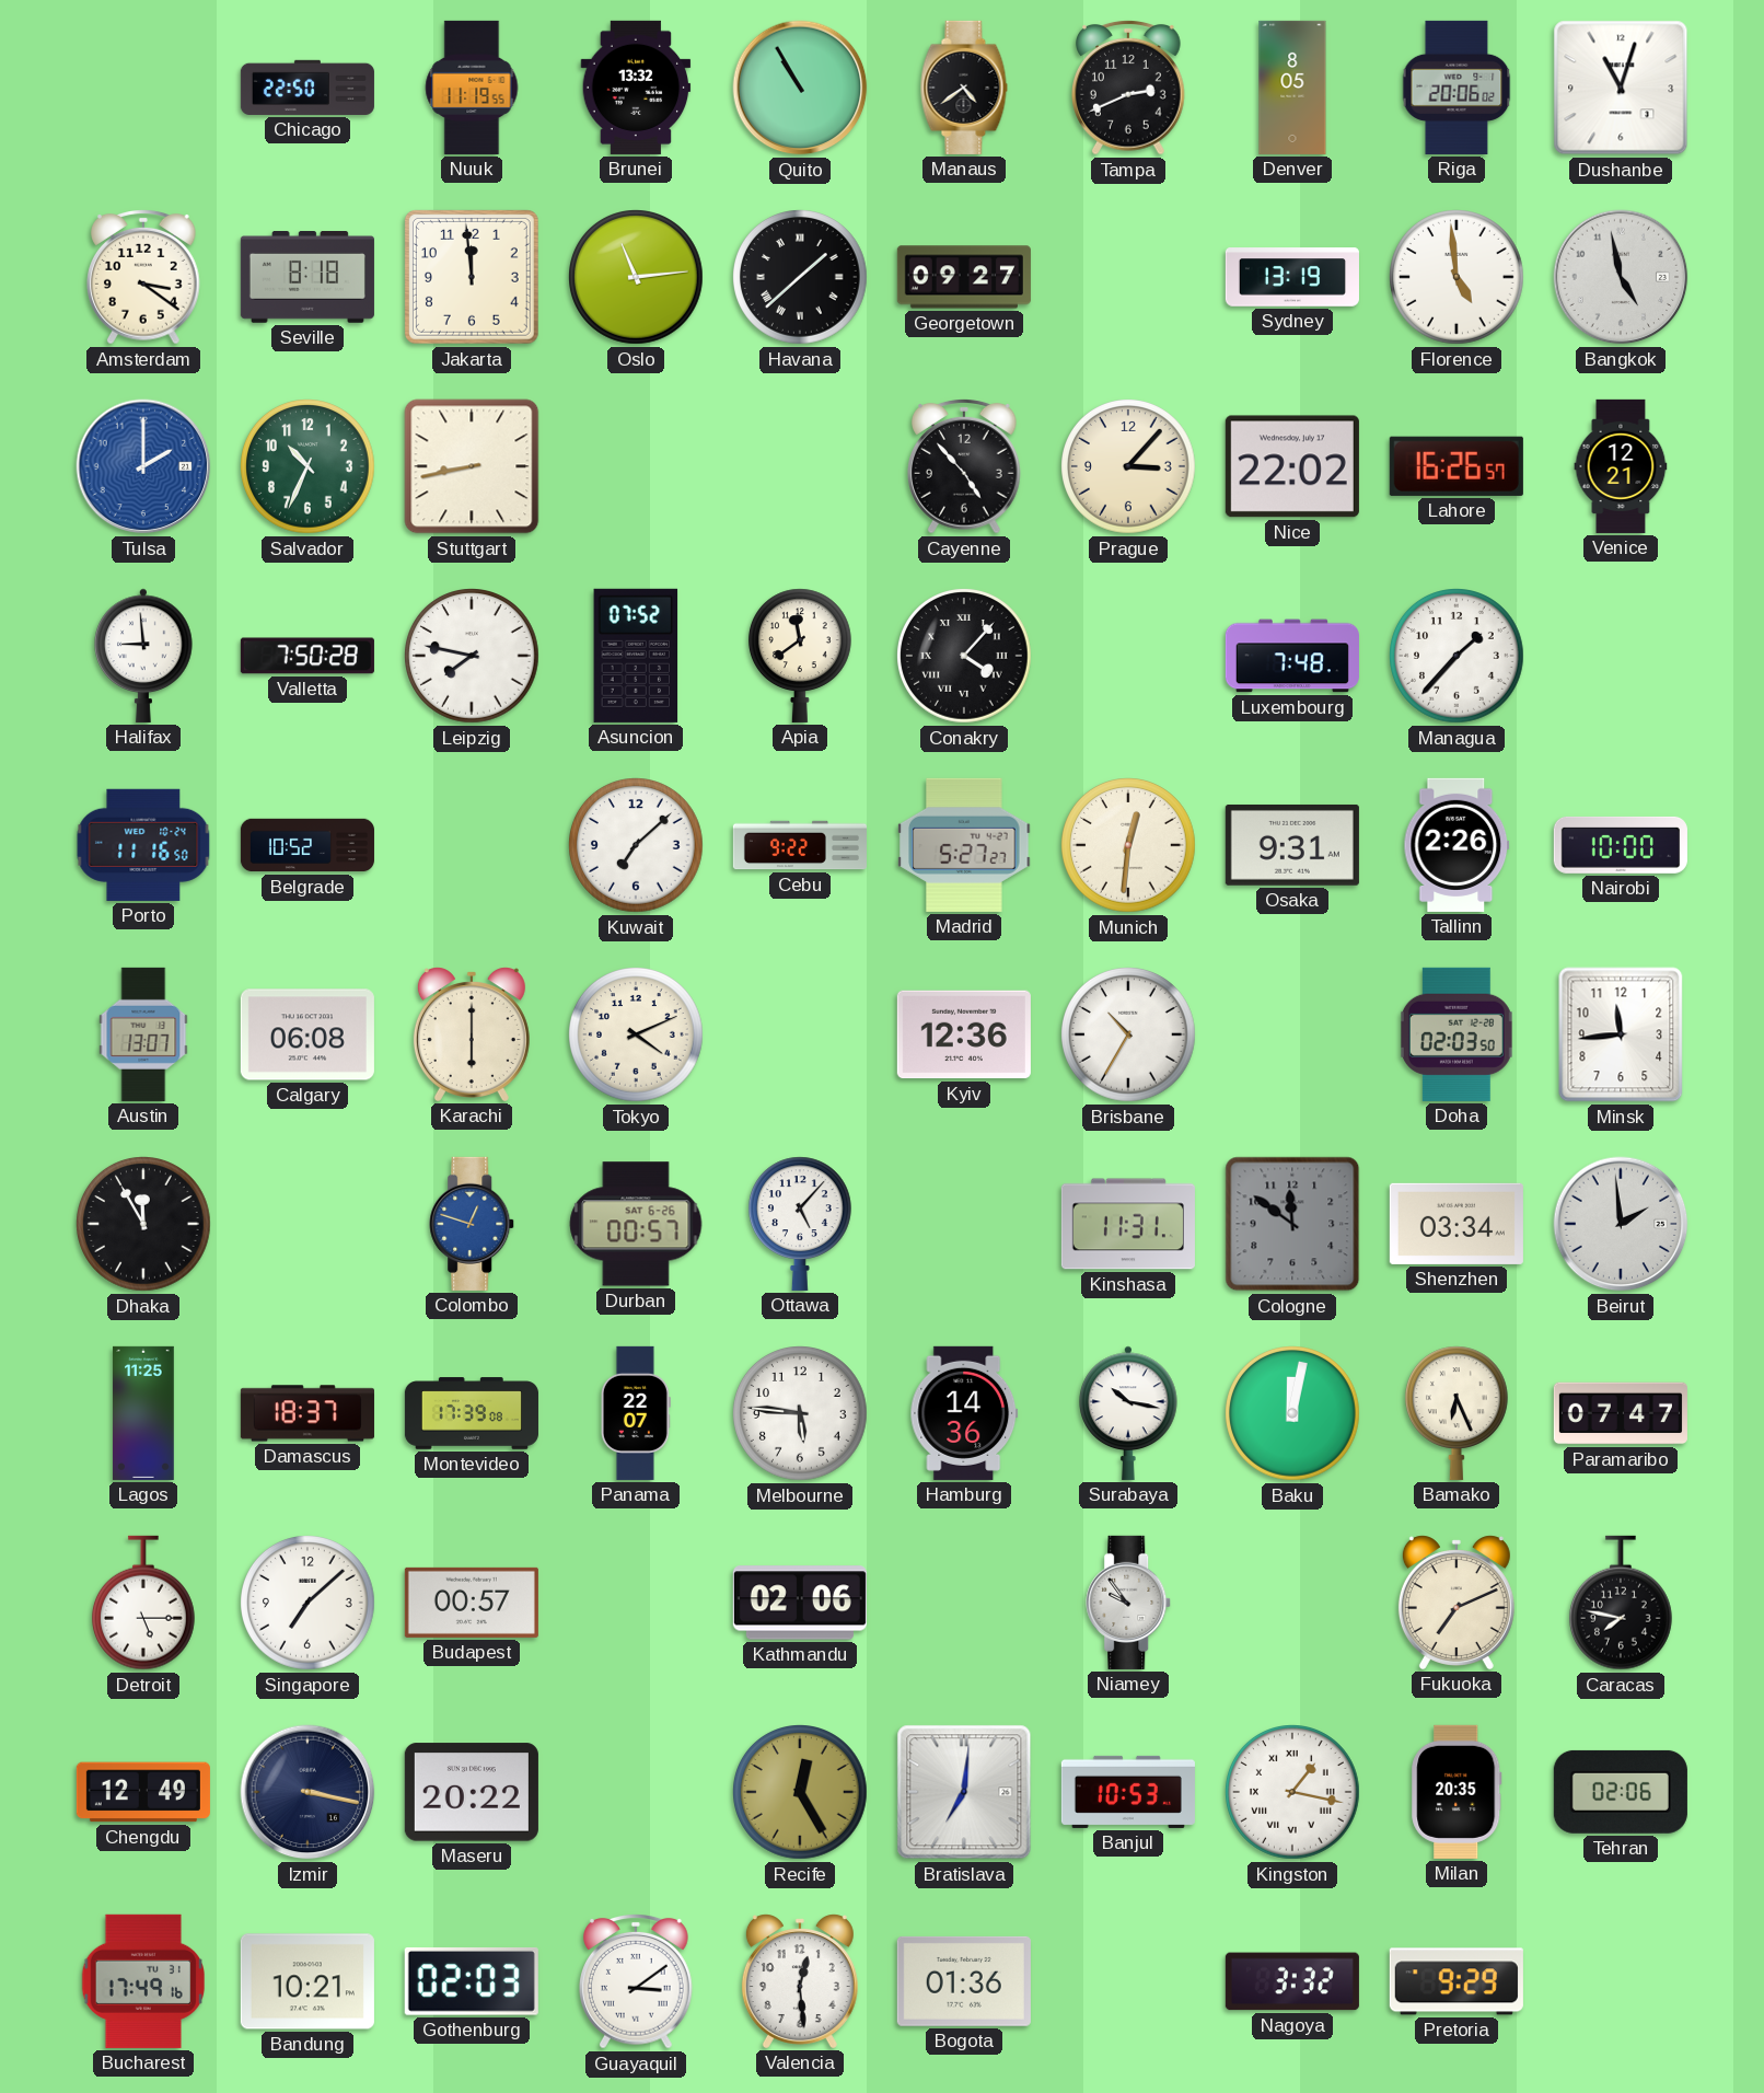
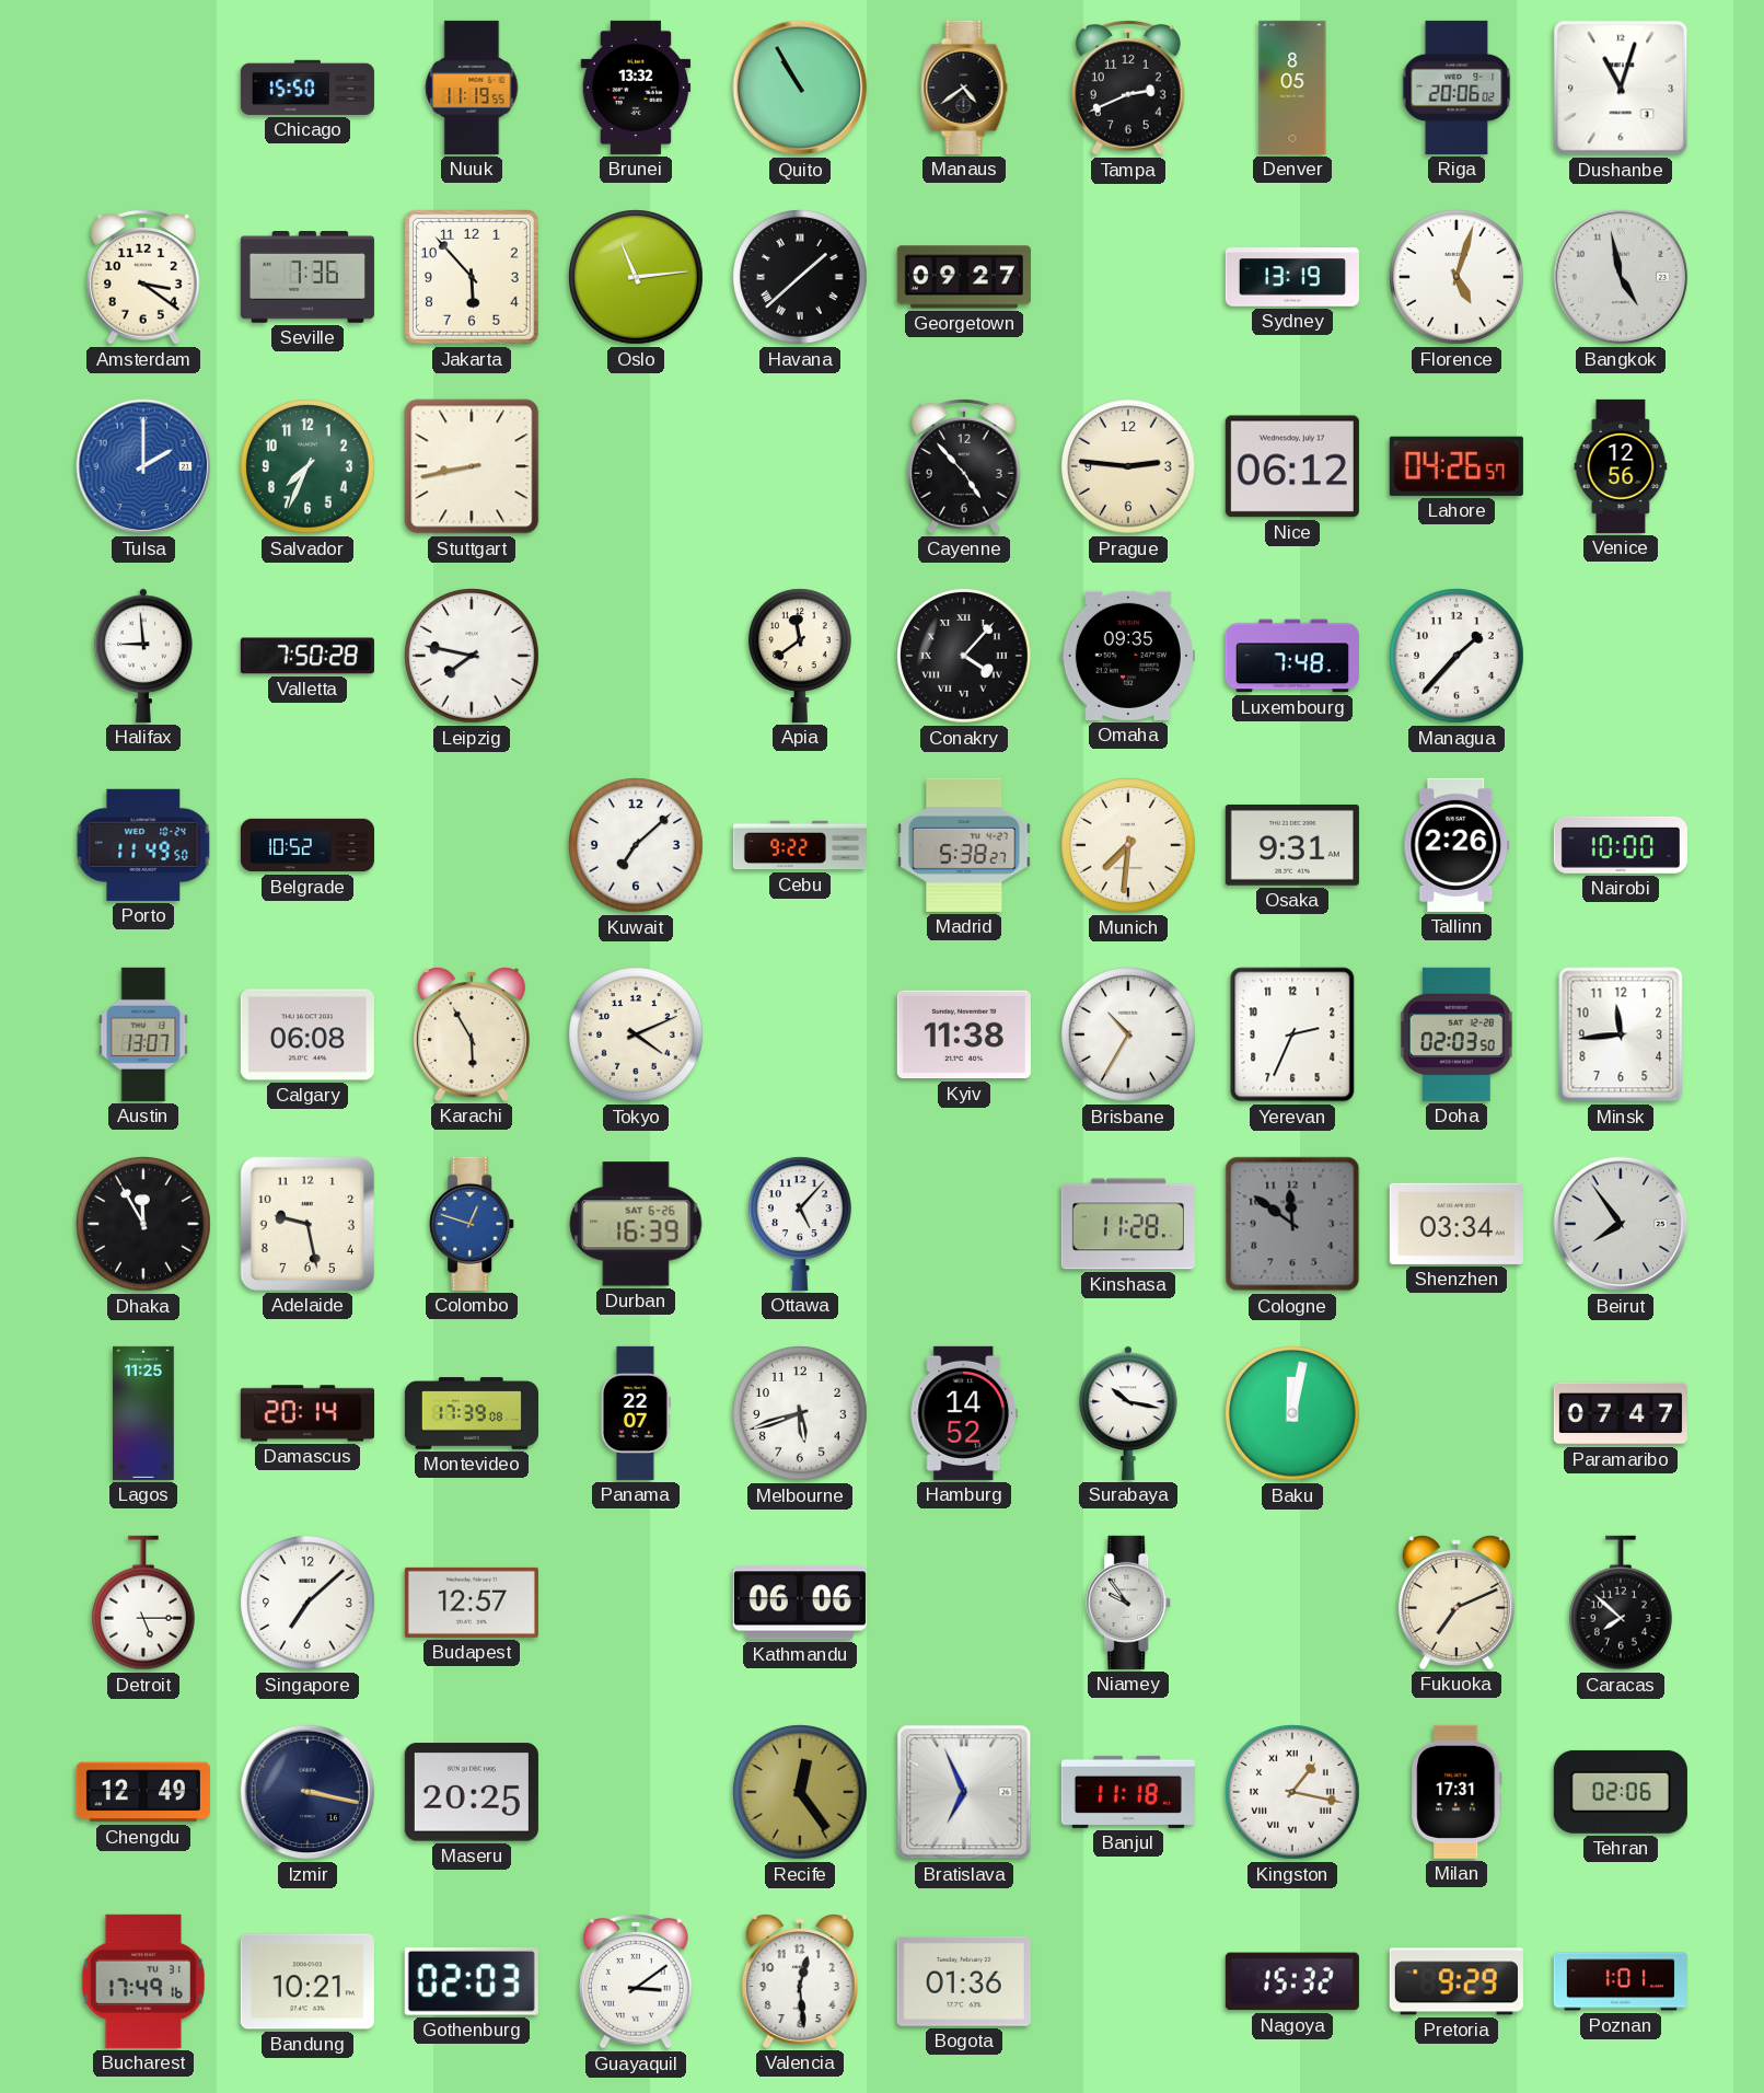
Chicago: 22:50 -> 15:50 (307, 88)
Seville: 8:18 -> 7:36 (307, 278)
Jakarta: 11:59 -> 5:53 (472, 277)
Florence: 4:59 -> 5:03 (1458, 278)
Salvador: 10:34 -> 7:34 (309, 467)
Prague: 3:07 -> 2:46 (1129, 467)
Nice: 22:02 -> 06:12 (1292, 466)
Lahore: 16:26 -> 04:26 (1457, 466)
Venice: 12:21 -> 12:56 (1621, 466)
Asuncion: 07:52 -> none (636, 656)
Omaha: none -> 09:35 (1128, 656)
Porto: 11:16 -> 11:49 (143, 845)
Madrid: 5:27 -> 5:38 (964, 845)
Munich: 12:31 -> 7:31 (1129, 846)
Karachi: 6:00 -> 5:55 (472, 1034)
Kyiv: 12:36 -> 11:38 (964, 1034)
Yerevan: none -> 2:34 (1292, 1034)
Adelaide: none -> 9:28 (307, 1224)
Durban: 00:57 -> 16:39 (636, 1224)
Kinshasa: 11:31 -> 11:28 (1128, 1224)
Beirut: 1:59 -> 7:54 (1621, 1224)
Damascus: 18:37 -> 20:14 (307, 1413)
Melbourne: 5:46 -> 5:42 (801, 1414)
Hamburg: 14:36 -> 14:52 (964, 1413)
Bamako: 6:26 -> none (1457, 1413)
Budapest: 00:57 -> 12:57 (472, 1603)
Kathmandu: 02:06 -> 06:06 (800, 1603)
Caracas: 7:47 -> 7:52 (1621, 1603)
Maseru: 20:22 -> 20:25 (472, 1792)
Recife: 12:25 -> 12:24 (801, 1793)
Bratislava: 7:01 -> 6:56 (964, 1792)
Banjul: 10:53 -> 11:18 (1128, 1792)
Milan: 20:35 -> 17:31 (1457, 1792)
Nagoya: 3:32 -> 15:32 (1292, 1981)
Poznan: none -> 1:01 (1621, 1981)
